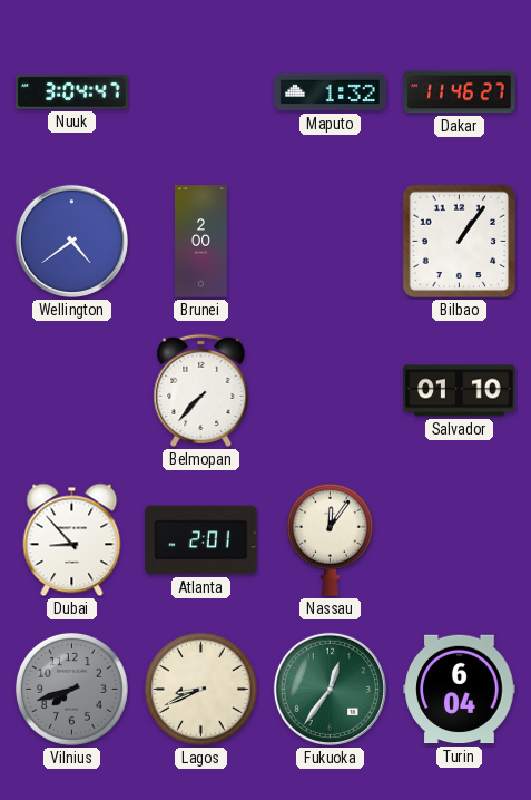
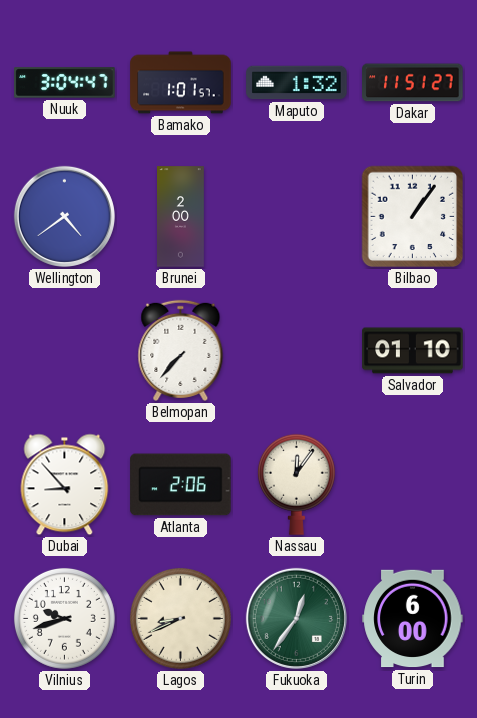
Bamako: none -> 1:01 (181, 83)
Dakar: 11:46 -> 11:51 (413, 83)
Atlanta: 2:01 -> 2:06 (181, 485)
Vilnius: 7:42 -> 9:42 (64, 618)
Vilnius dial: grey -> white (64, 618)
Turin: 6:04 -> 6:00 (413, 619)
